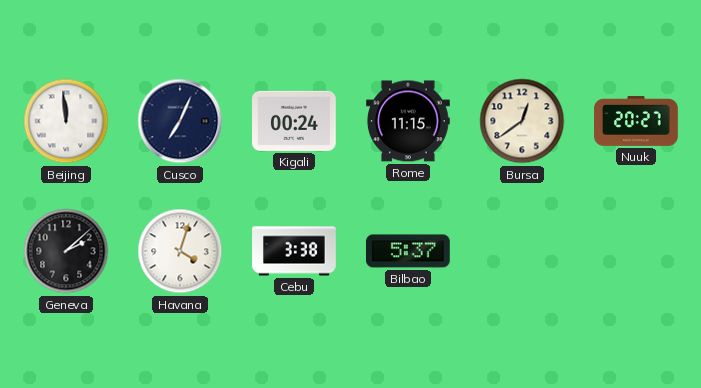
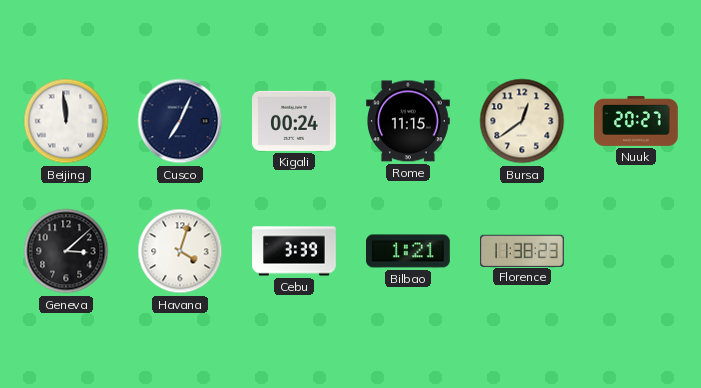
Geneva: 2:08 -> 3:08 (66, 251)
Cebu: 3:38 -> 3:39 (294, 251)
Bilbao: 5:37 -> 1:21 (409, 251)
Florence: none -> 11:38 (523, 250)
